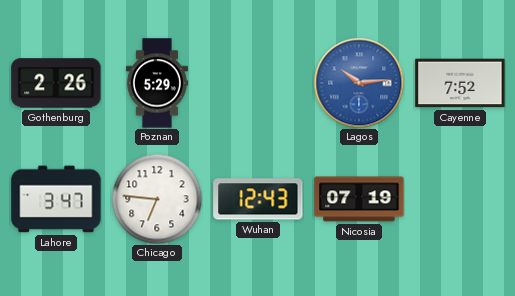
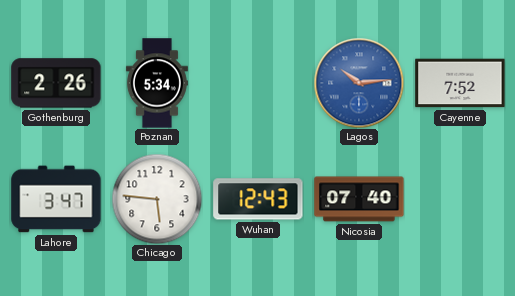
Poznan: 5:29 -> 5:34 (157, 83)
Chicago: 6:46 -> 5:46 (157, 199)
Nicosia: 07:19 -> 07:40 (359, 199)
